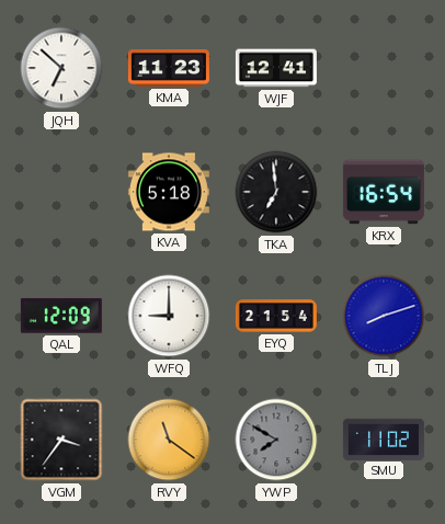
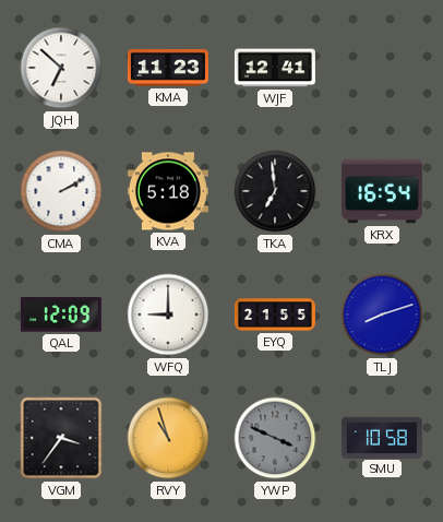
CMA: none -> 2:10 (61, 191)
EYQ: 21:54 -> 21:55 (275, 315)
RVY: 11:21 -> 10:57 (168, 438)
YWP: 7:50 -> 3:49 (275, 438)
SMU: 11:02 -> 10:58 (382, 437)
